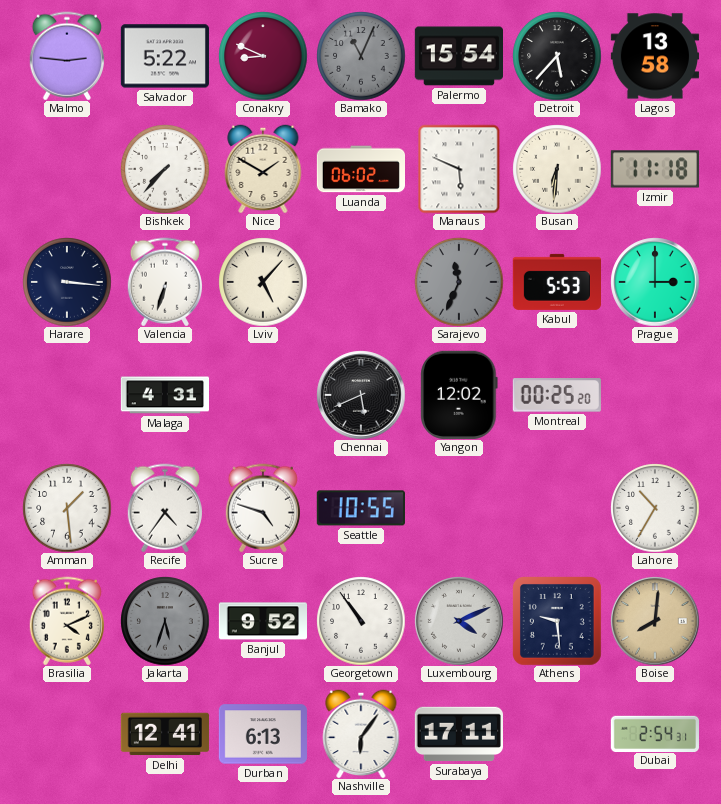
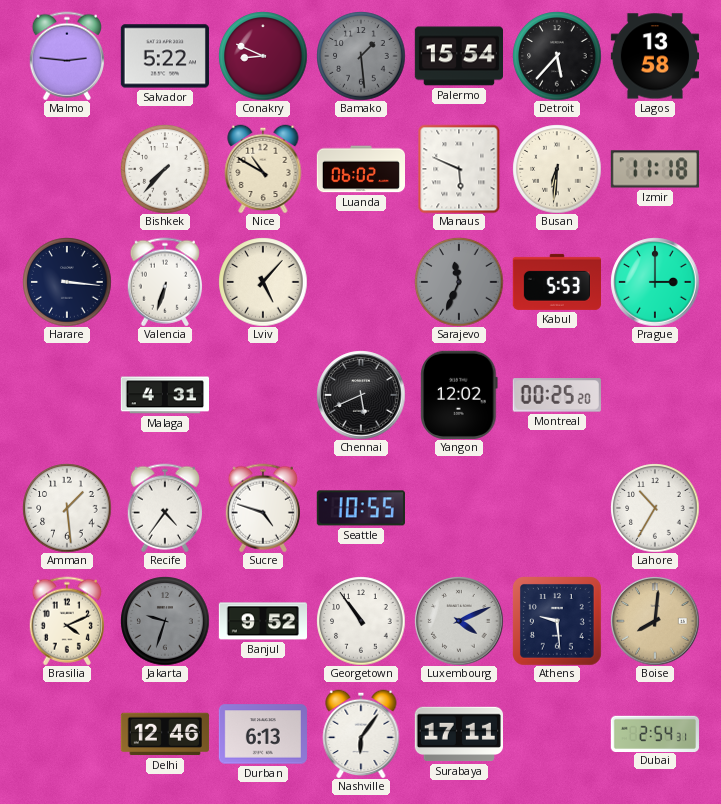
Bamako: 11:04 -> 1:29 (361, 56)
Nice: 1:50 -> 10:50 (263, 169)
Jakarta: 5:33 -> 9:33 (165, 621)
Delhi: 12:41 -> 12:46 (165, 734)
